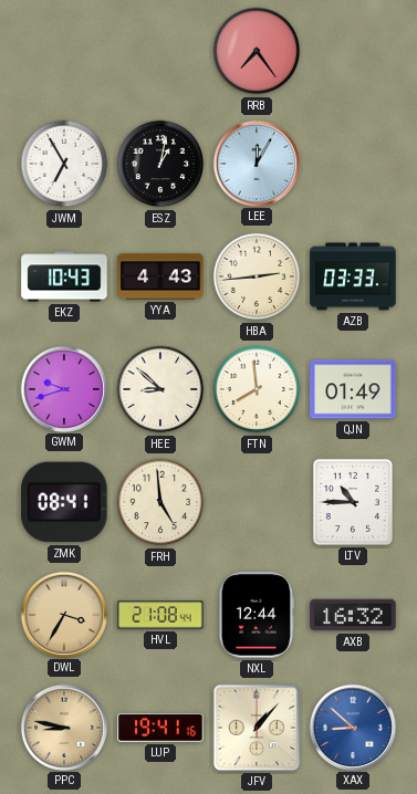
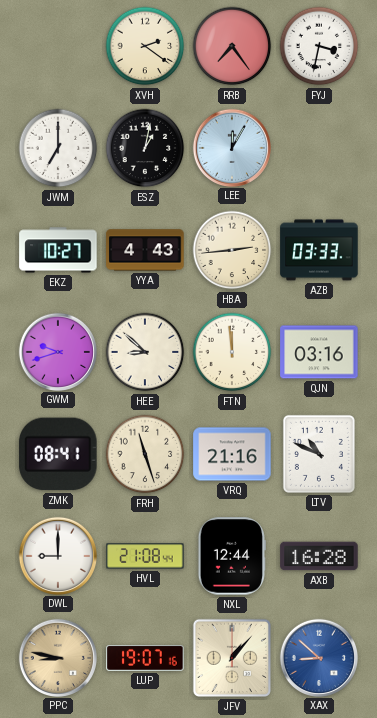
XVH: none -> 2:21 (145, 46)
FYJ: none -> 3:32 (319, 46)
JWM: 6:55 -> 7:00 (58, 148)
EKZ: 10:43 -> 10:27 (58, 250)
FTN: 7:59 -> 11:59 (232, 352)
QJN: 01:49 -> 03:16 (319, 352)
FRH: 4:59 -> 11:27 (145, 454)
VRQ: none -> 21:16 (232, 454)
LTV: 10:45 -> 10:49 (319, 454)
DWL: 3:35 -> 9:00 (57, 555)
DWL dial: champagne -> white (57, 555)
AXB: 16:32 -> 16:28 (319, 556)
LUP: 19:41 -> 19:07 (145, 658)
